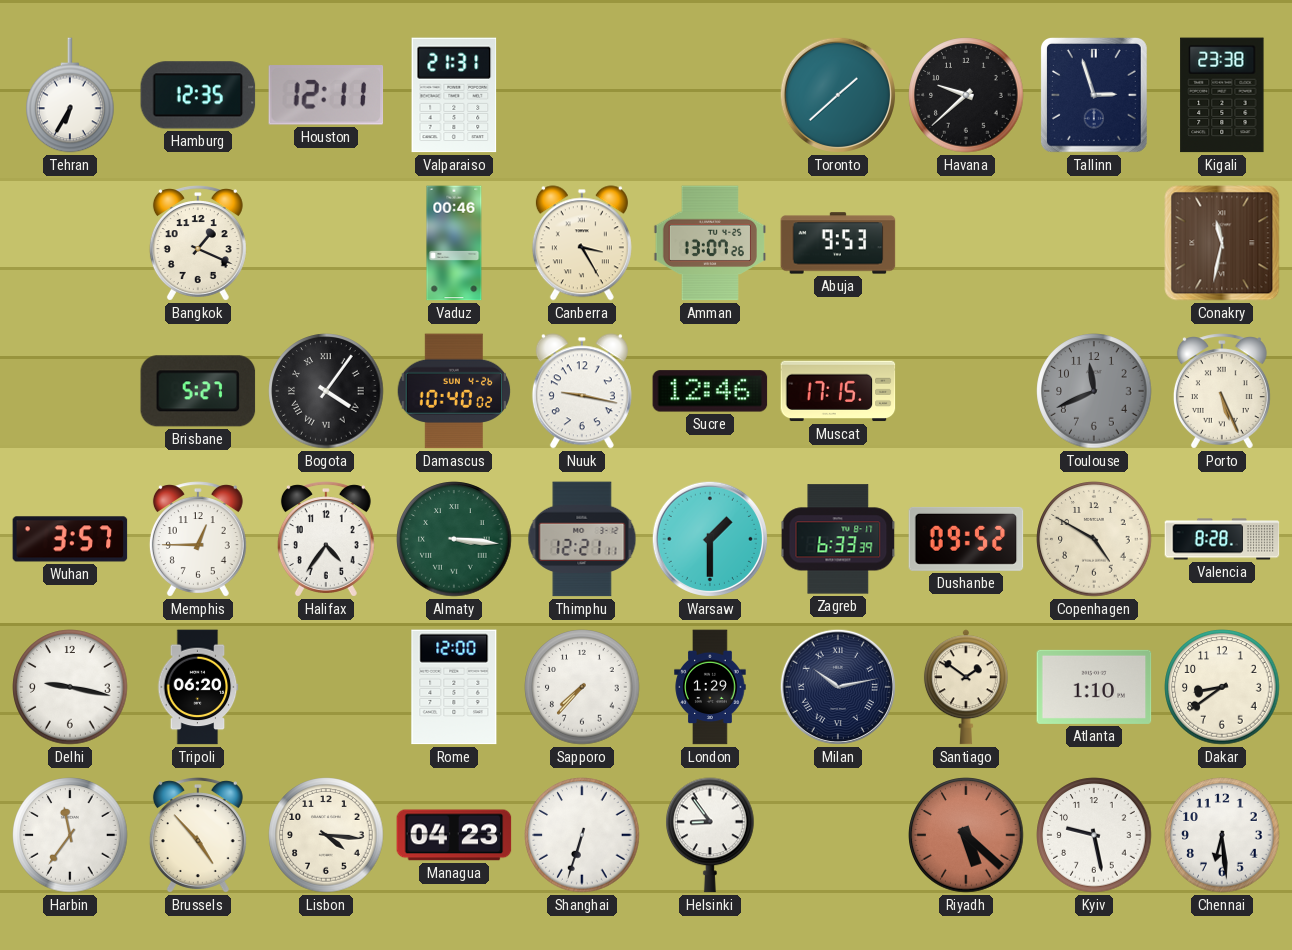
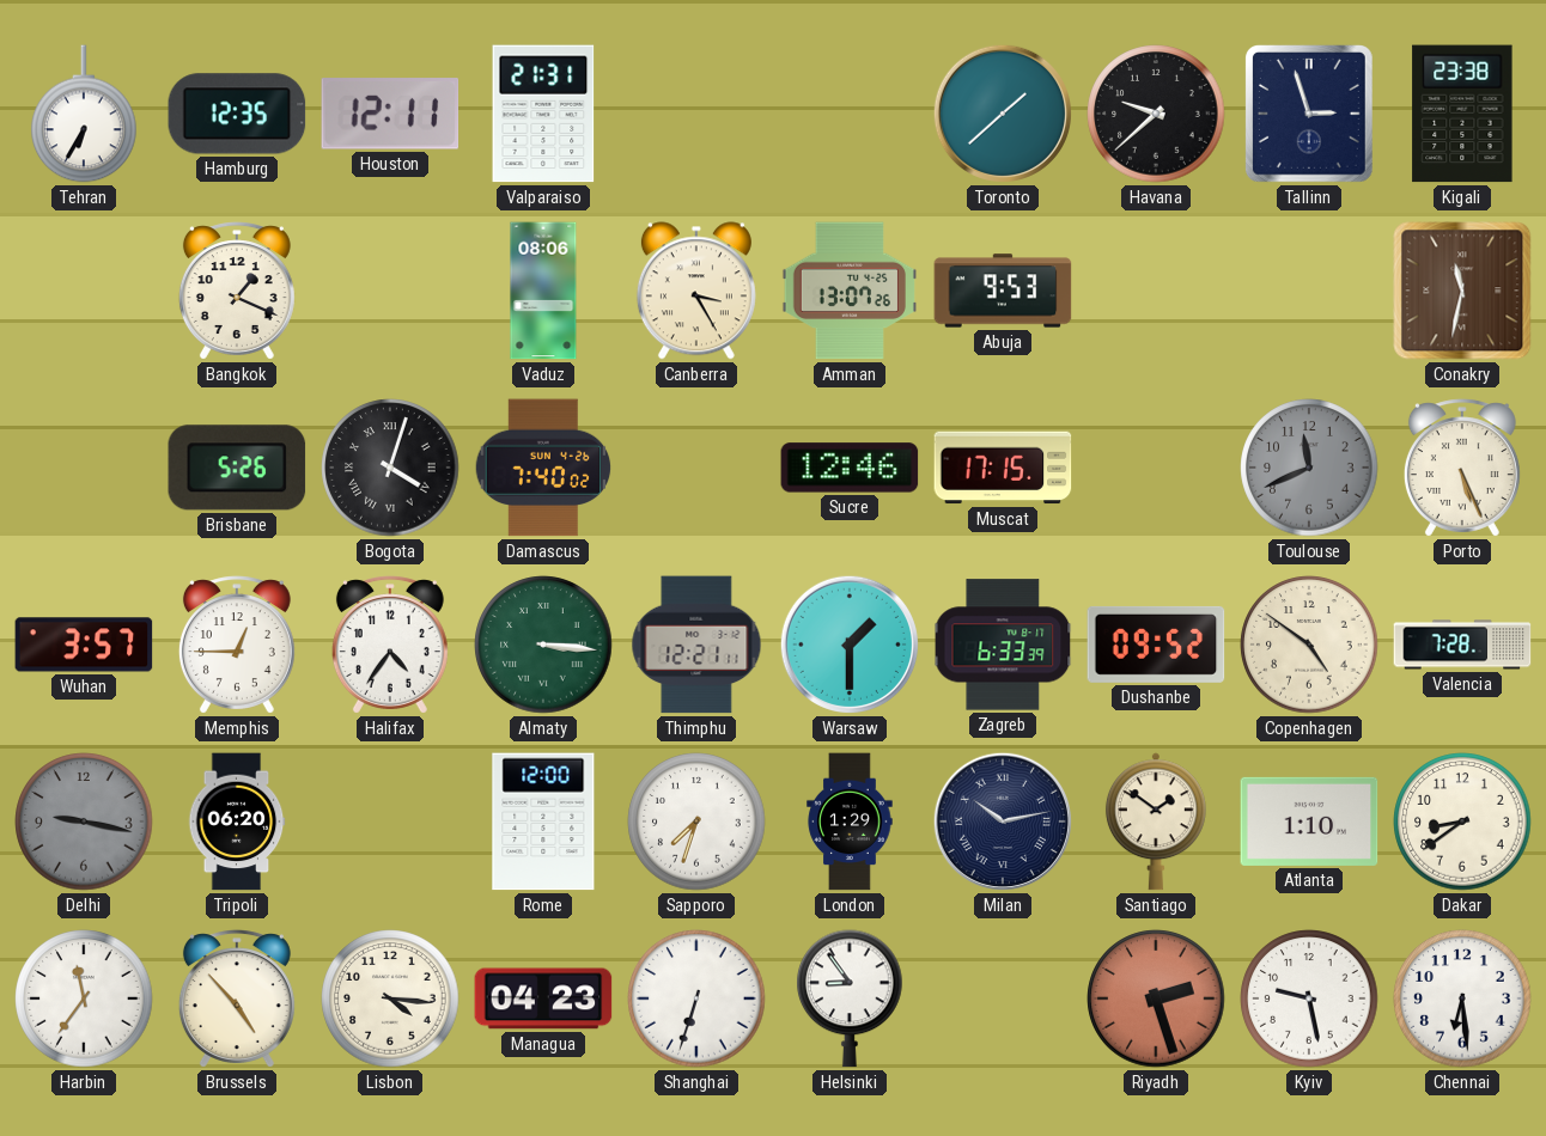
Vaduz: 00:46 -> 08:06 (543, 291)
Brisbane: 5:27 -> 5:26 (237, 468)
Bogota: 4:06 -> 4:03 (390, 468)
Damascus: 10:40 -> 7:40 (543, 468)
Nuuk: 9:17 -> none (582, 391)
Copenhagen: 4:50 -> 4:51 (1309, 645)
Valencia: 8:28 -> 7:28 (1462, 645)
Delhi dial: white -> grey (84, 822)
Sapporo: 7:37 -> 7:33 (696, 822)
Riyadh: 5:22 -> 2:27 (1156, 998)
